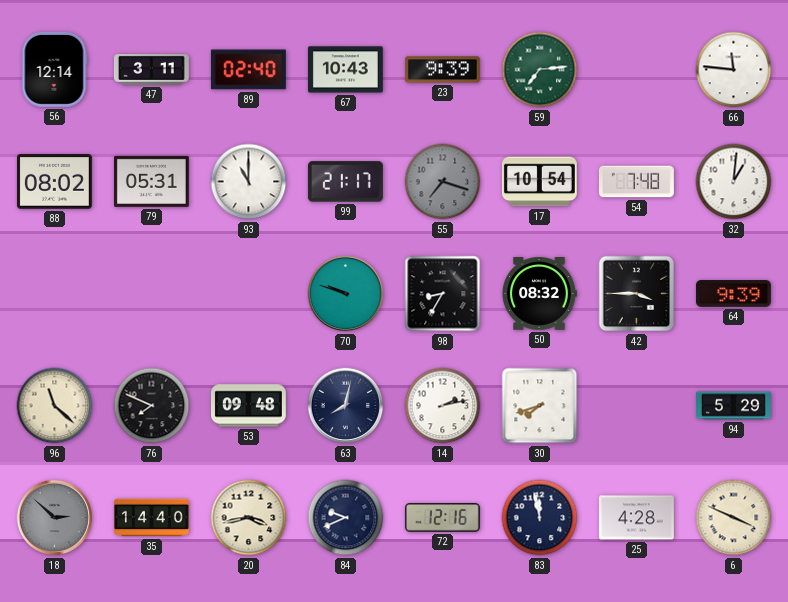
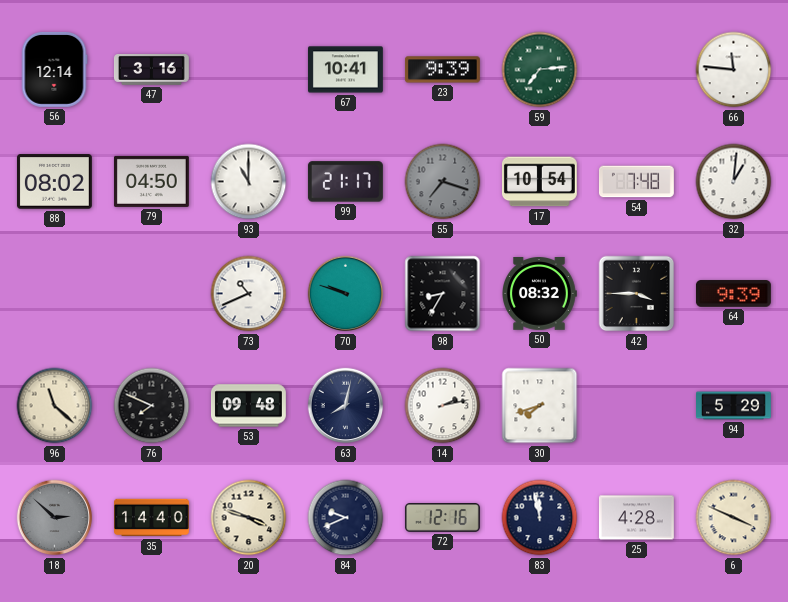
47: 3:11 -> 3:16 (151, 70)
89: 02:40 -> none (248, 70)
67: 10:43 -> 10:41 (345, 70)
79: 05:31 -> 04:50 (151, 181)
73: none -> 10:41 (249, 294)
20: 3:43 -> 3:48 (249, 518)
